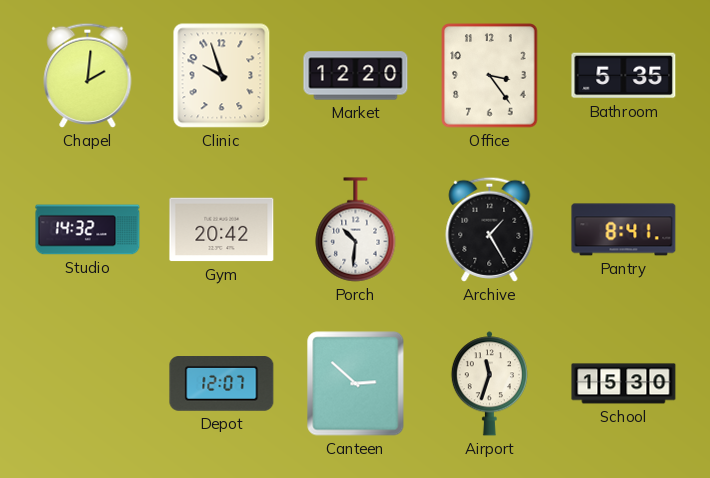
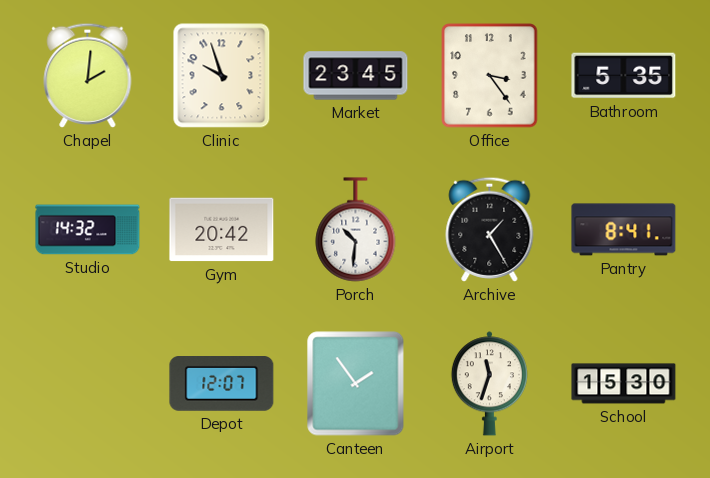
Market: 12:20 -> 23:45 (356, 76)
Canteen: 2:52 -> 1:54 (356, 384)
